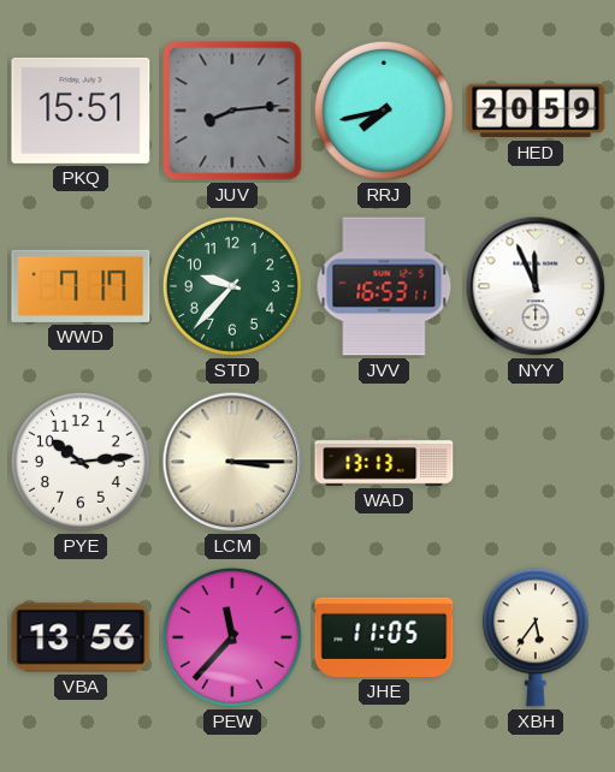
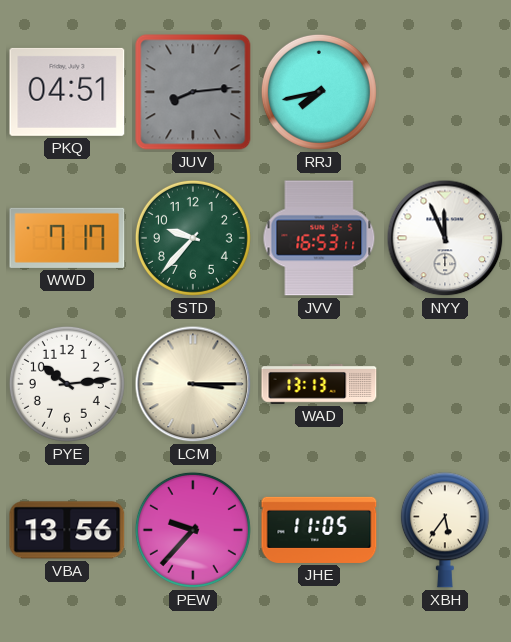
PKQ: 15:51 -> 04:51 (67, 92)
HED: 20:59 -> none (536, 111)
PEW: 11:37 -> 9:37 (193, 530)
